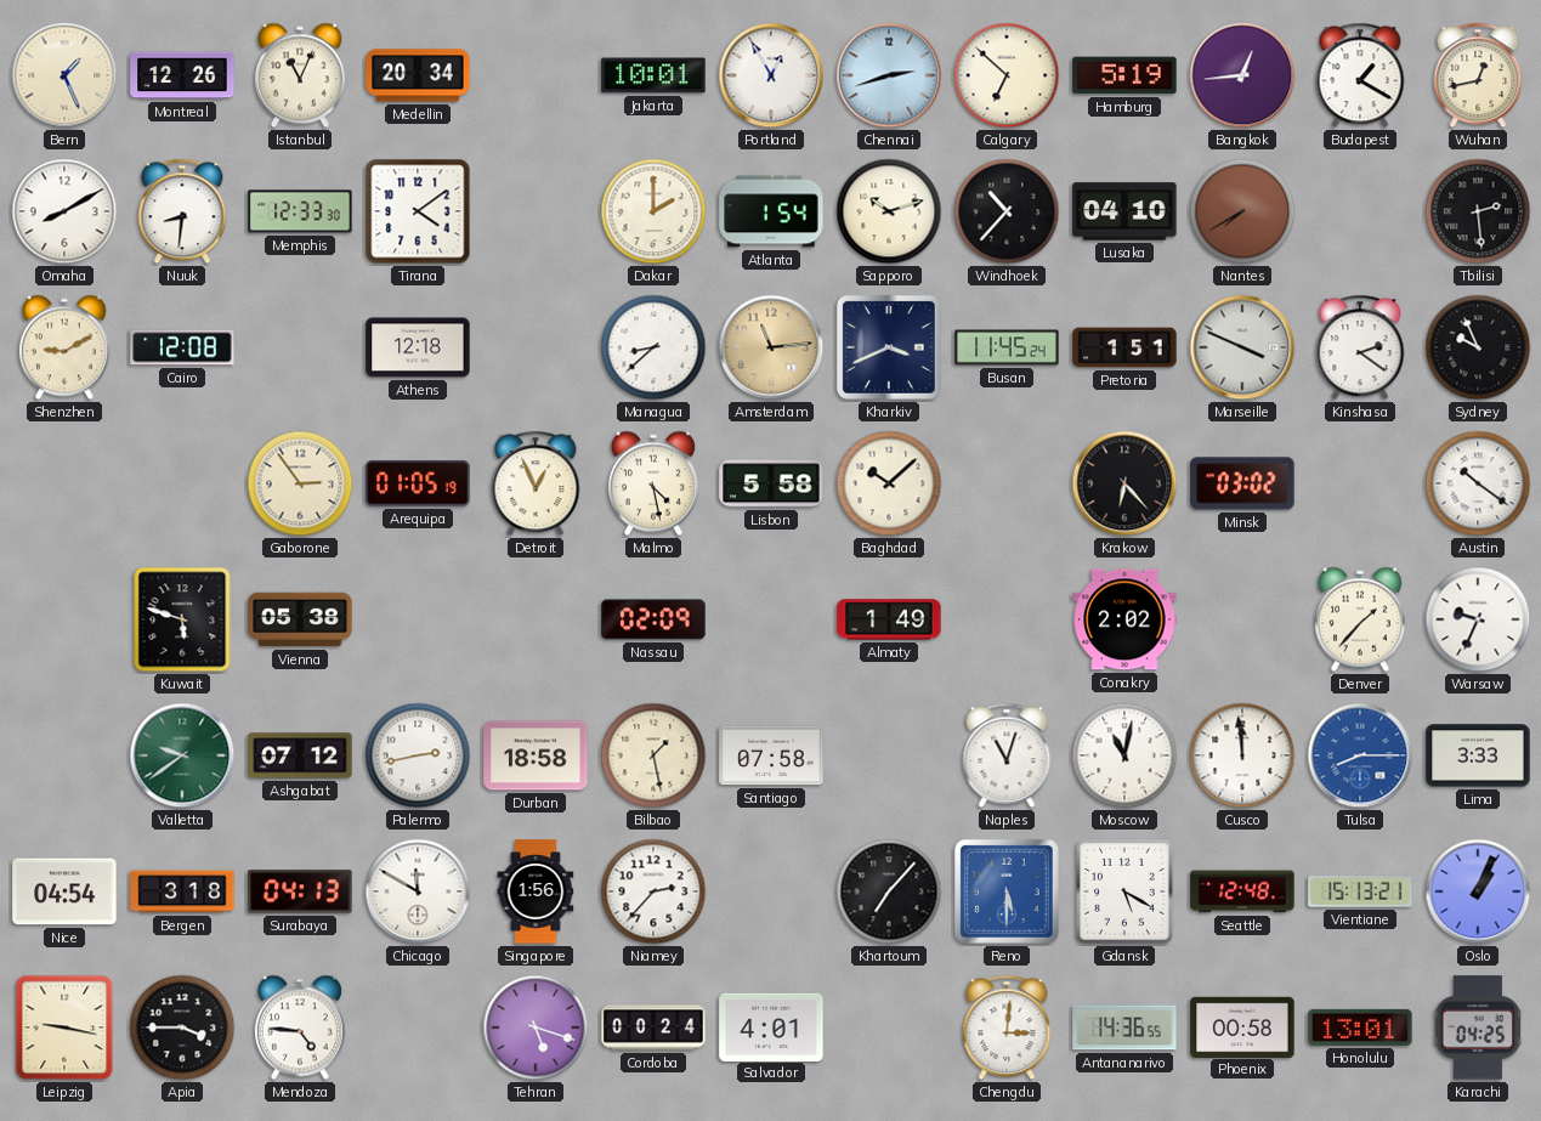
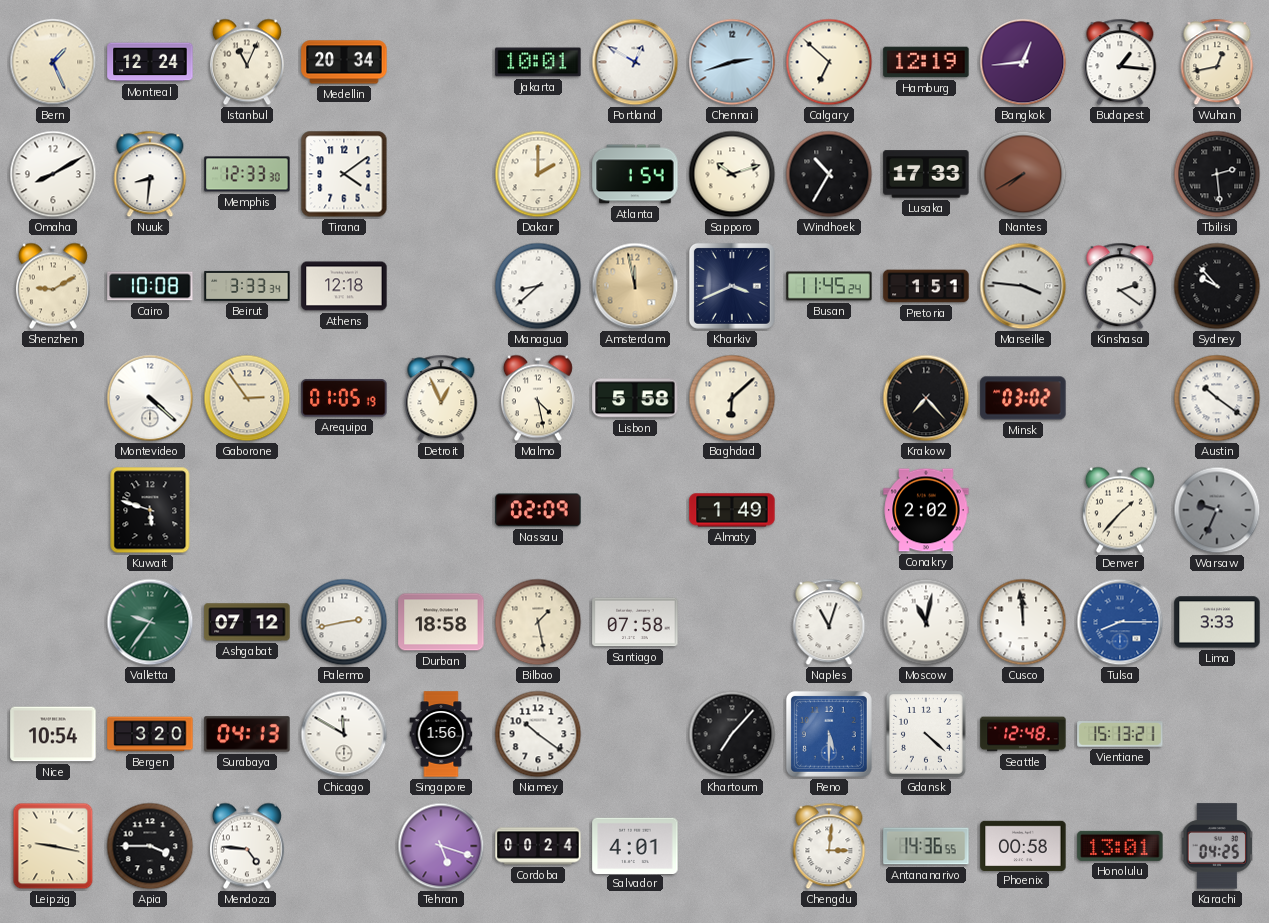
Montreal: 12:26 -> 12:24 (150, 62)
Portland: 12:55 -> 12:50 (635, 62)
Hamburg: 5:19 -> 12:19 (926, 62)
Budapest: 1:20 -> 1:16 (1120, 62)
Windhoek: 10:37 -> 10:35 (829, 174)
Lusaka: 04:10 -> 17:33 (926, 174)
Cairo: 12:08 -> 10:08 (150, 286)
Beirut: none -> 3:33 (247, 286)
Amsterdam: 11:14 -> 11:58 (635, 286)
Marseille: 3:49 -> 3:46 (1023, 286)
Sydney: 9:56 -> 9:53 (1217, 286)
Montevideo: none -> 4:22 (150, 398)
Baghdad: 10:08 -> 6:08 (732, 398)
Krakow: 6:23 -> 7:23 (926, 398)
Vienna: 05:38 -> none (300, 619)
Warsaw dial: white -> grey (1217, 510)
Valletta: 9:39 -> 9:36 (150, 622)
Nice: 04:54 -> 10:54 (53, 734)
Bergen: 3:18 -> 3:20 (150, 734)
Niamey: 2:37 -> 10:21 (538, 734)
Gdansk: 5:20 -> 4:22 (927, 735)
Oslo: 1:04 -> none (1478, 891)
